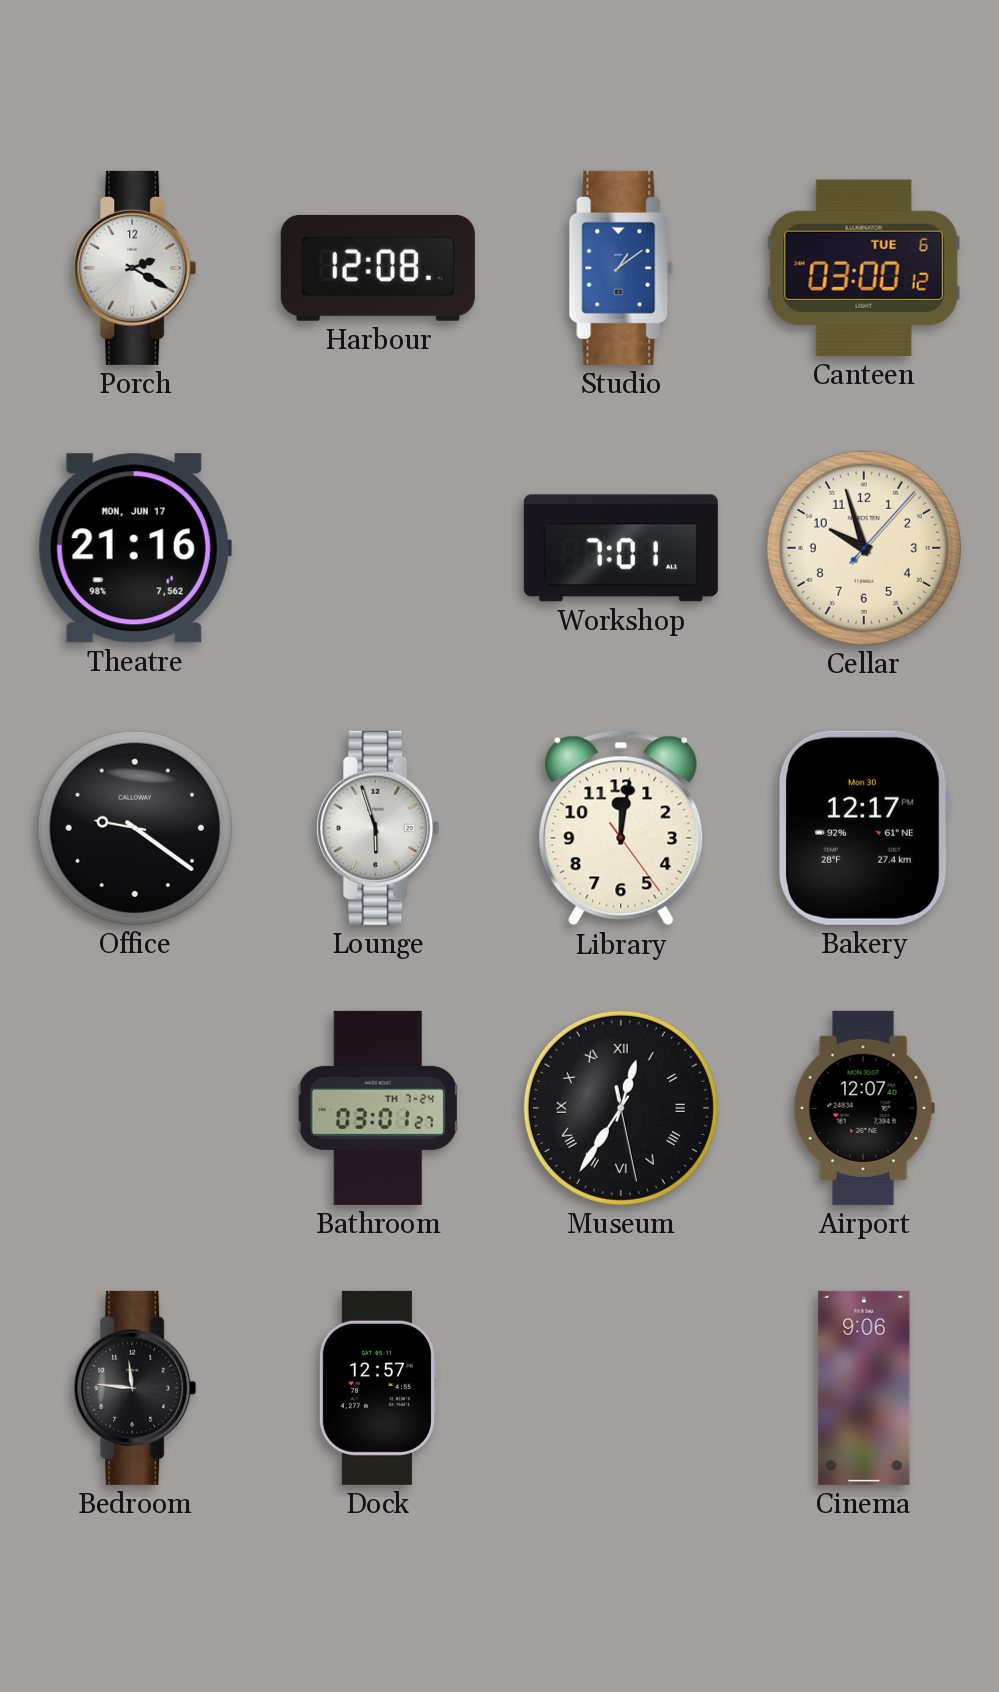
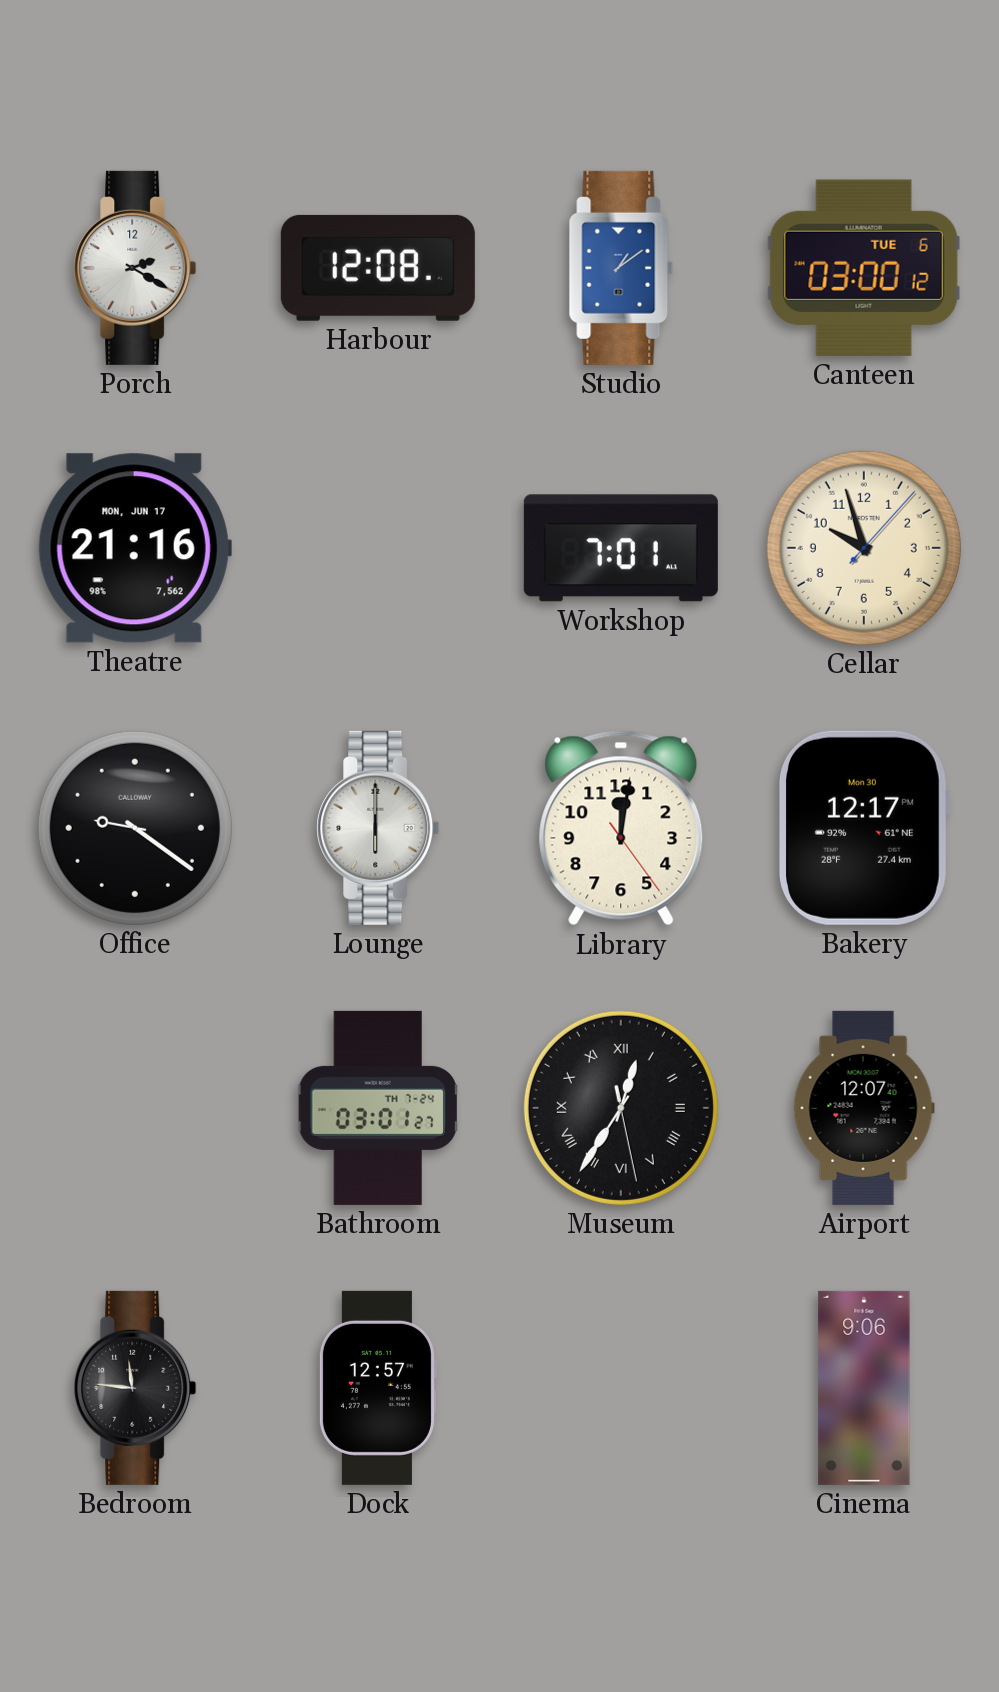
Lounge: 5:57 -> 6:00 (378, 828)
